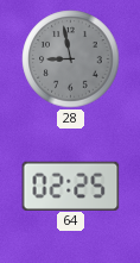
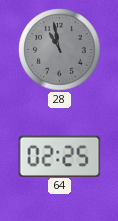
28: 8:58 -> 10:58 (60, 50)
